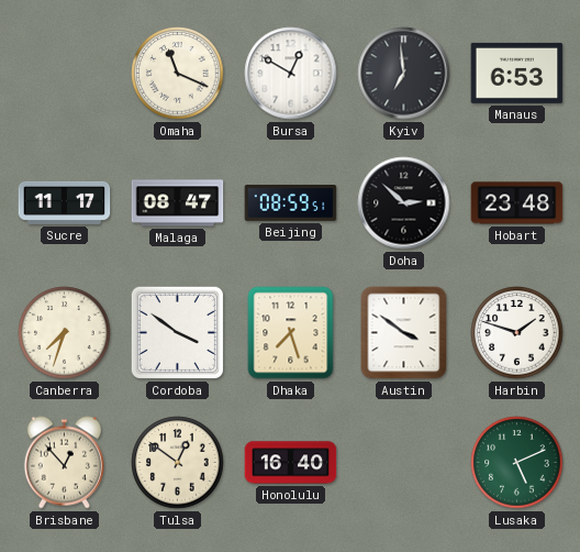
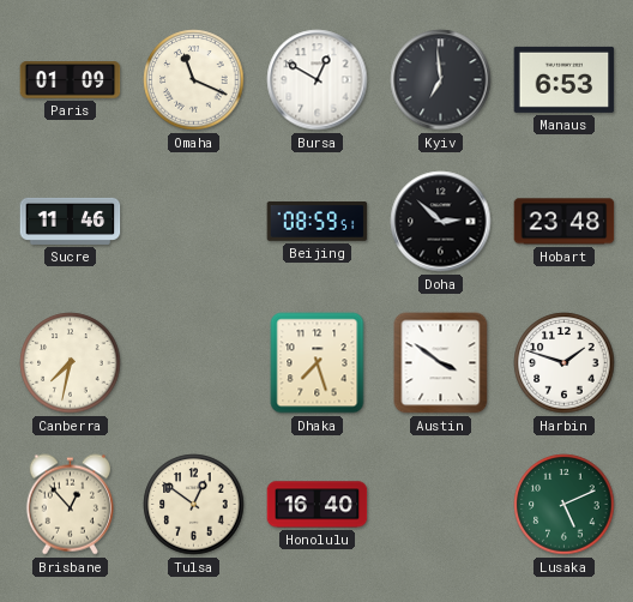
Paris: none -> 01:09 (71, 80)
Sucre: 11:17 -> 11:46 (71, 221)
Malaga: 08:47 -> none (178, 203)
Canberra: 7:33 -> 7:32 (71, 363)
Cordoba: 3:51 -> none (177, 332)
